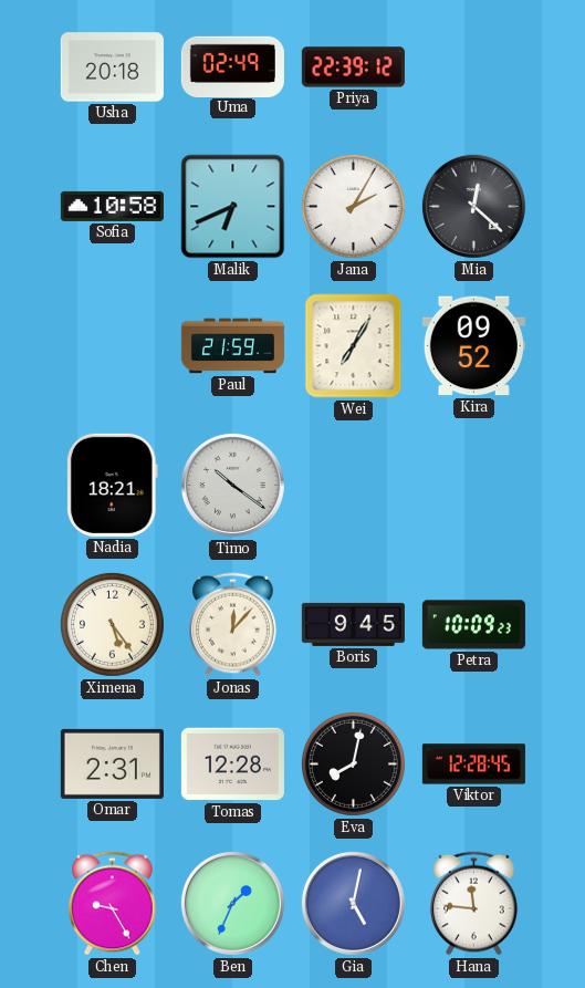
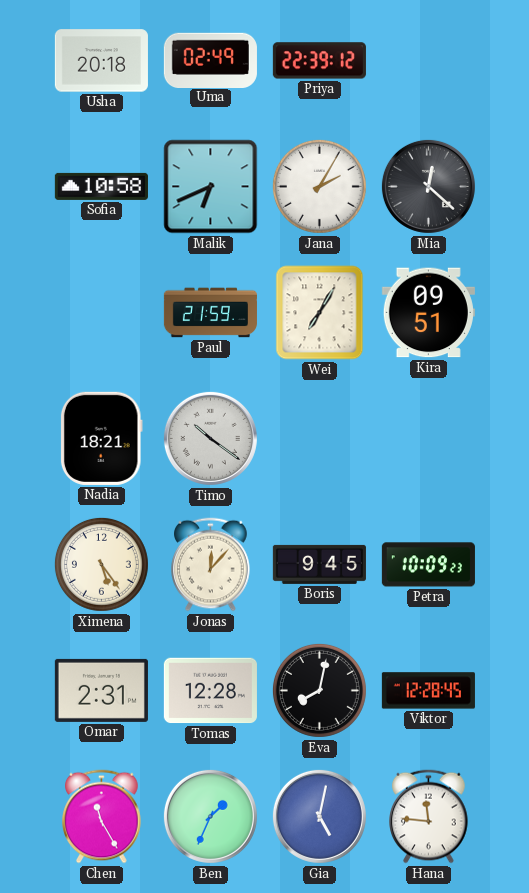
Kira: 09:52 -> 09:51 (428, 313)
Chen: 9:25 -> 11:25 (102, 817)
